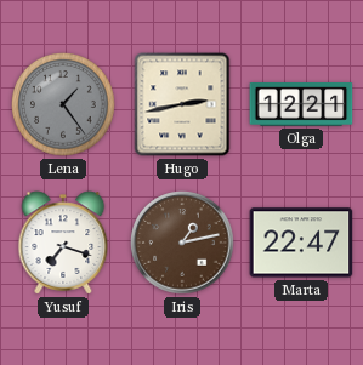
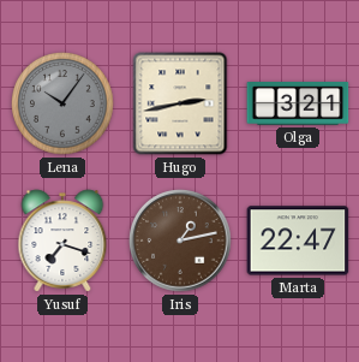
Lena: 1:24 -> 10:06 (62, 103)
Olga: 12:21 -> 3:21 (298, 105)
